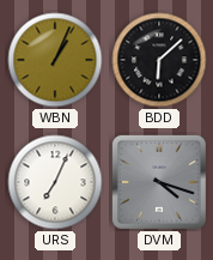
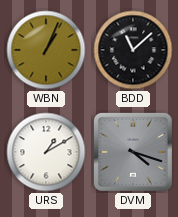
BDD: 6:08 -> 11:08 (133, 50)
URS: 7:04 -> 1:10 (46, 152)
